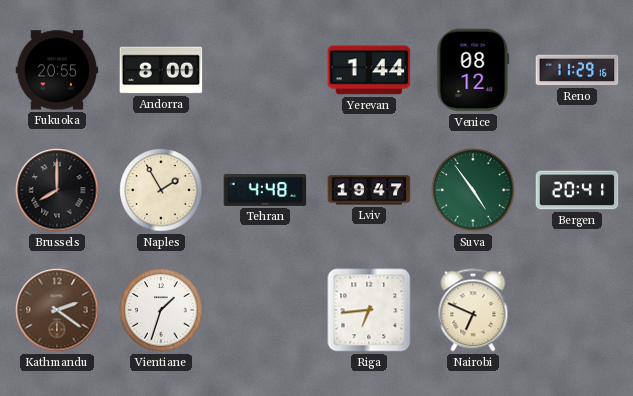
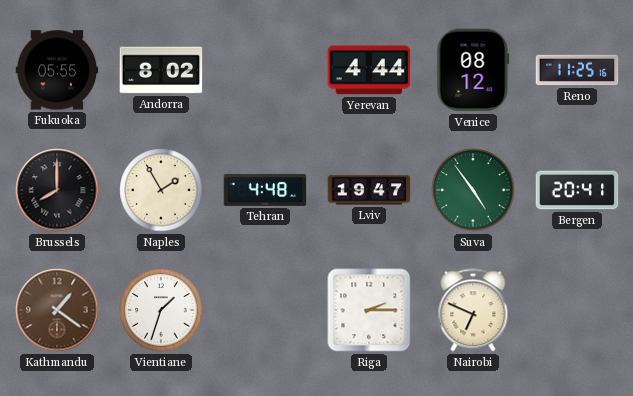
Fukuoka: 20:55 -> 05:55 (57, 70)
Andorra: 8:00 -> 8:02 (161, 70)
Yerevan: 1:44 -> 4:44 (369, 70)
Reno: 11:29 -> 11:25 (577, 70)
Kathmandu: 2:21 -> 1:21 (57, 310)
Riga: 6:44 -> 2:15 (369, 310)
